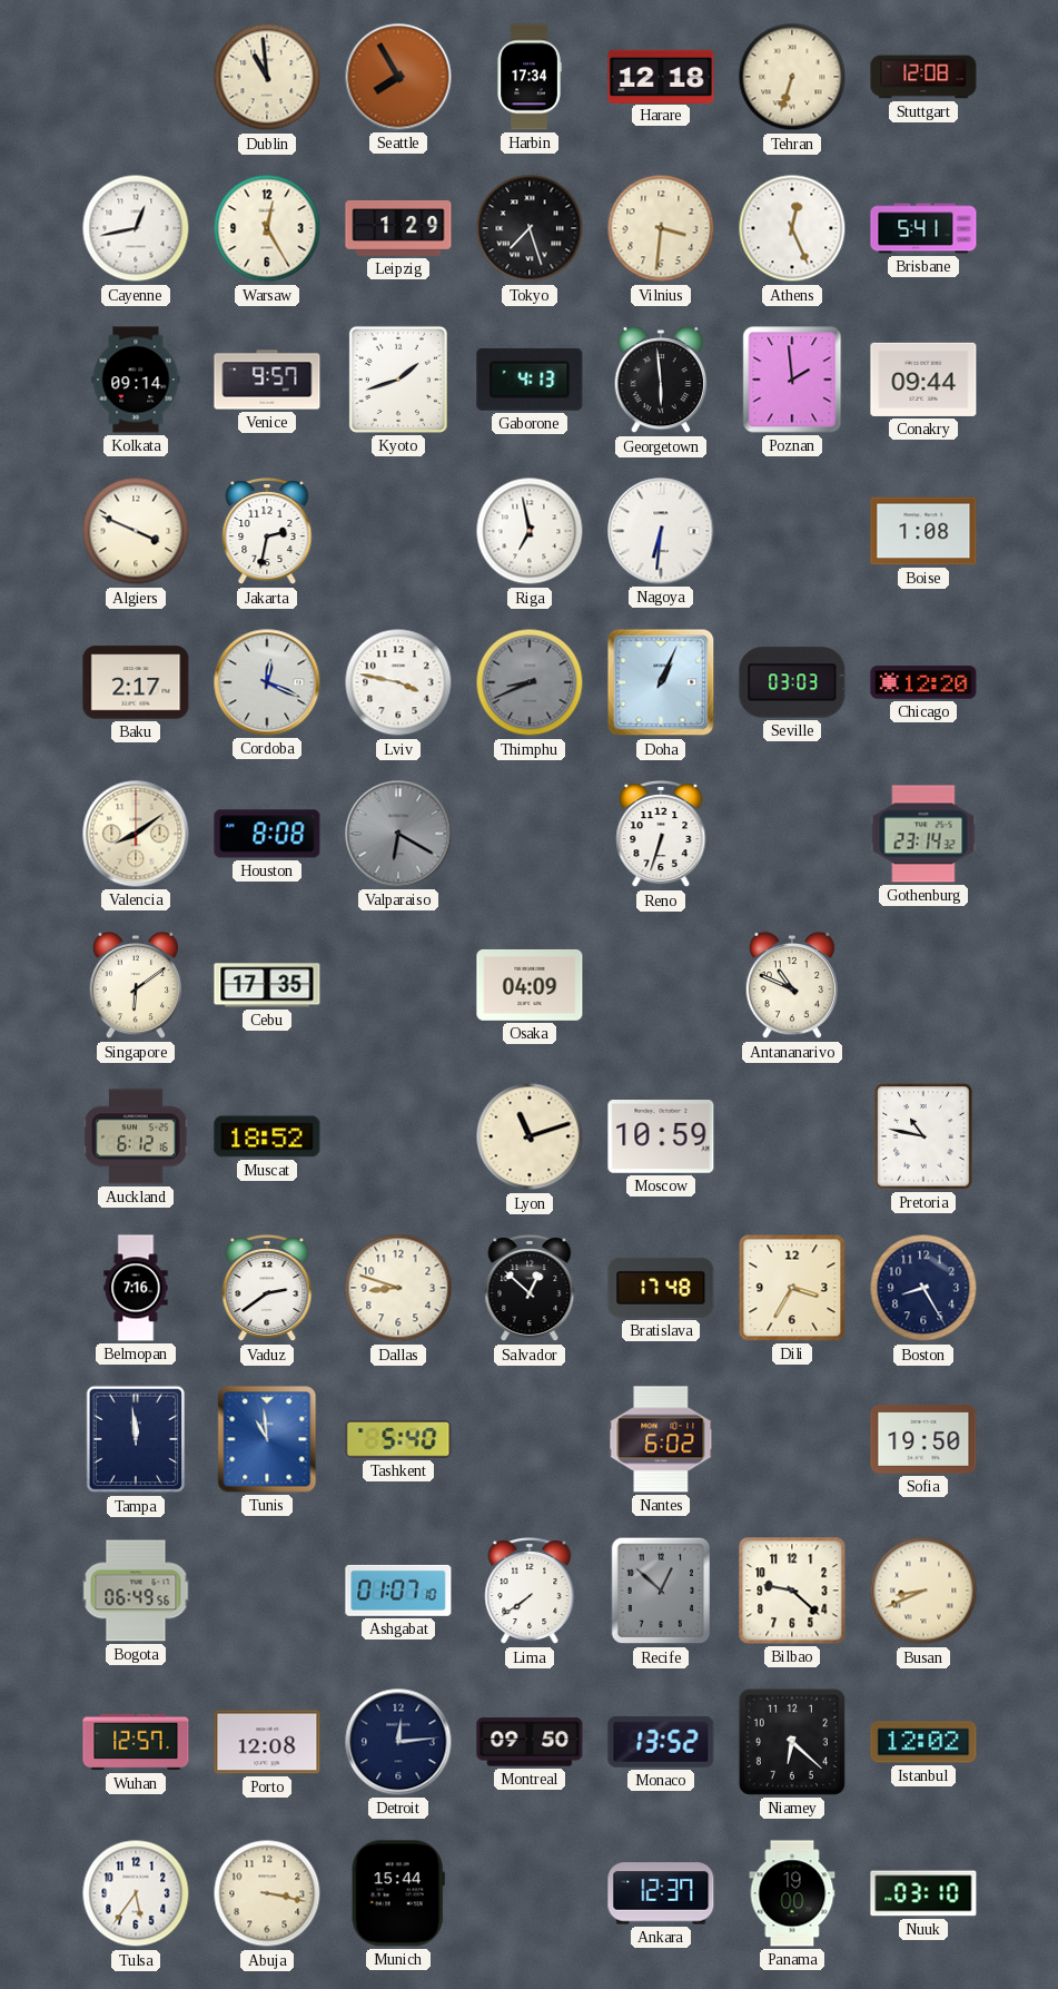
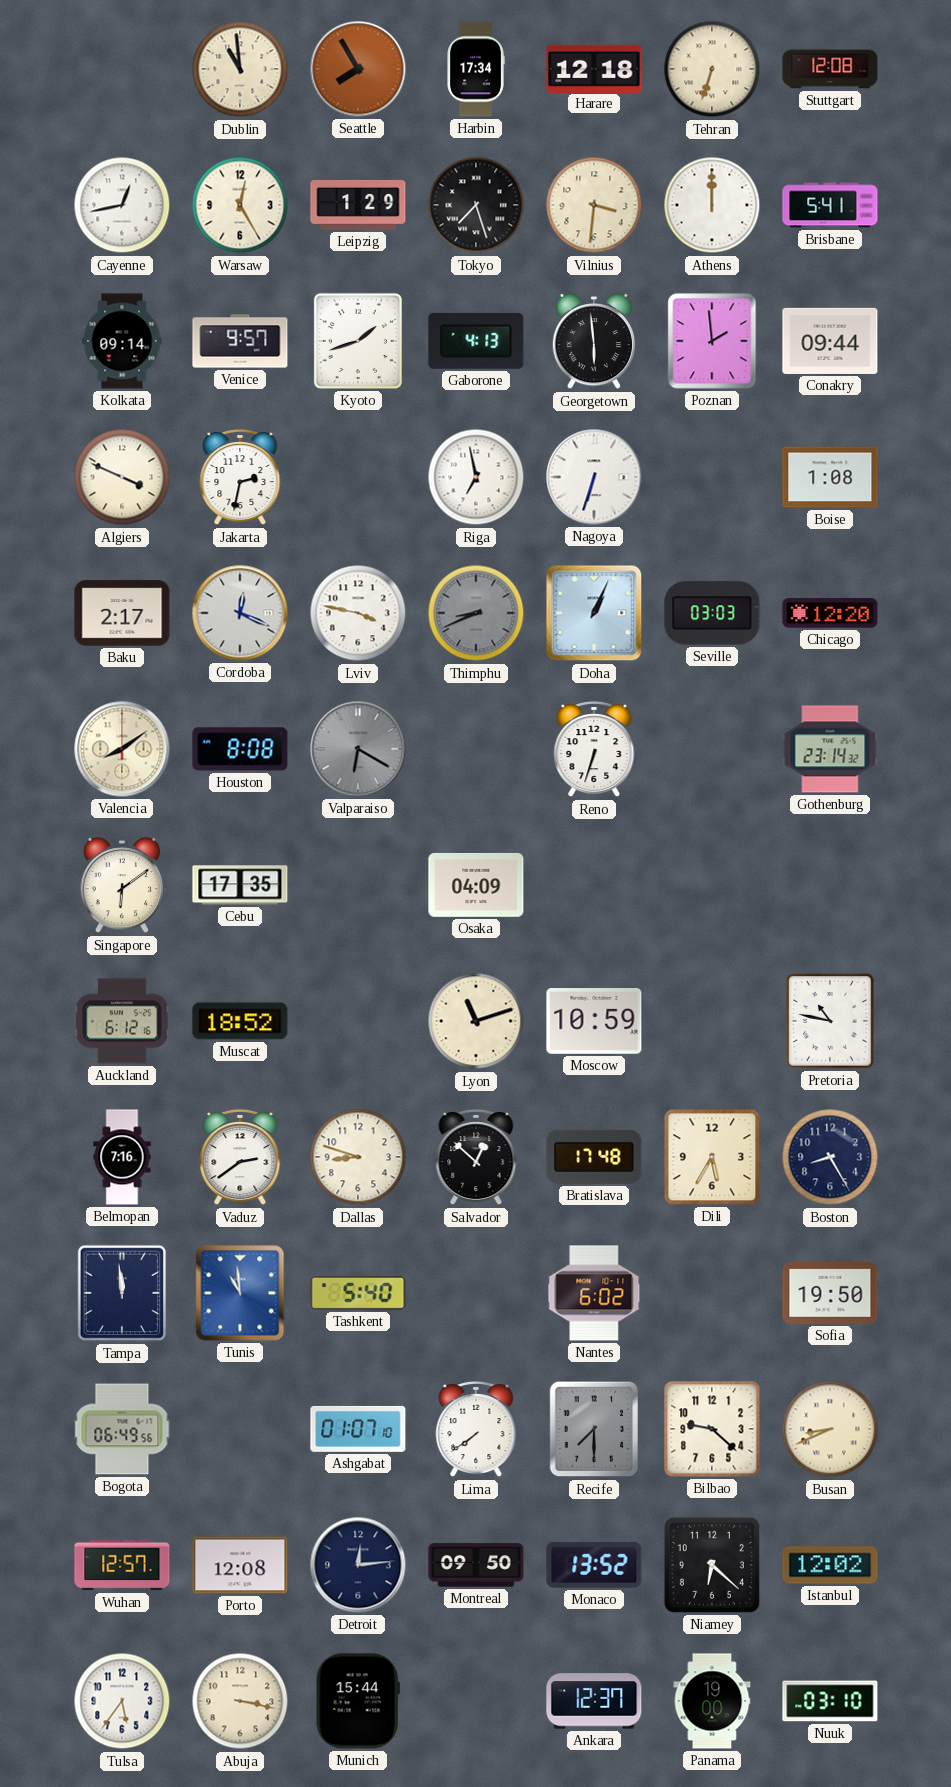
Athens: 12:26 -> 12:00 (712, 205)
Nagoya: 6:31 -> 6:33 (594, 477)
Antananarivo: 10:49 -> none (792, 985)
Dili: 3:35 -> 5:35 (712, 1157)
Recife: 12:52 -> 7:30 (594, 1429)
